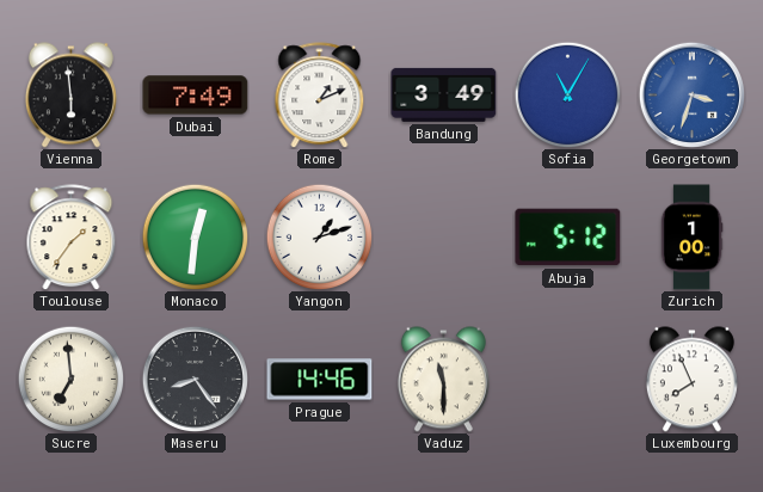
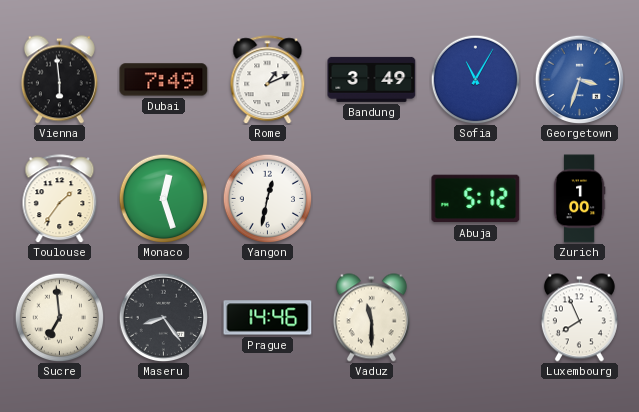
Monaco: 12:31 -> 12:27 (163, 198)
Yangon: 1:12 -> 12:32 (267, 198)
